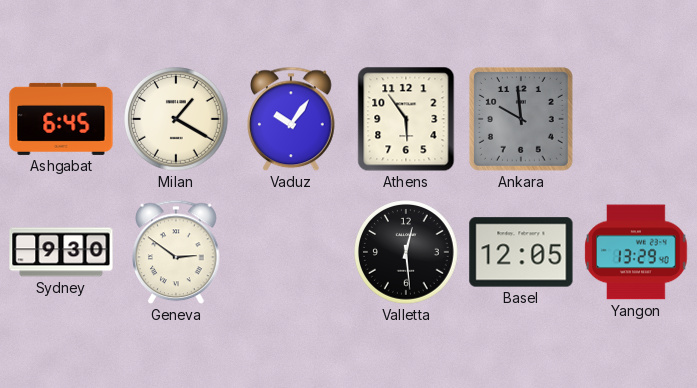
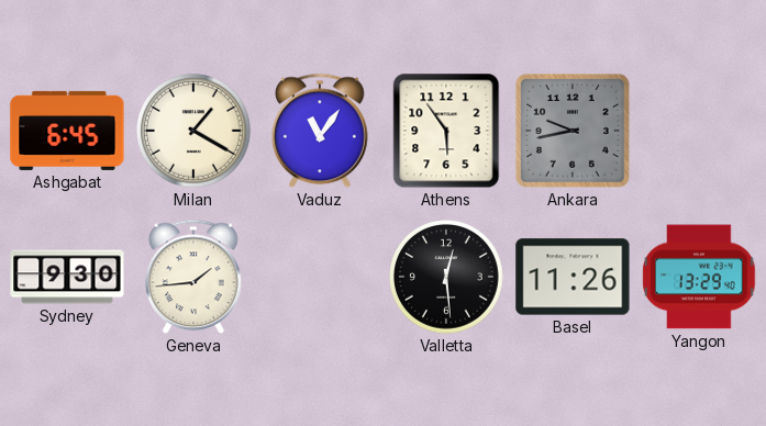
Vaduz: 10:06 -> 11:06 (320, 131)
Ankara: 9:59 -> 9:43 (573, 131)
Geneva: 2:51 -> 1:44 (193, 277)
Basel: 12:05 -> 11:26 (573, 277)
